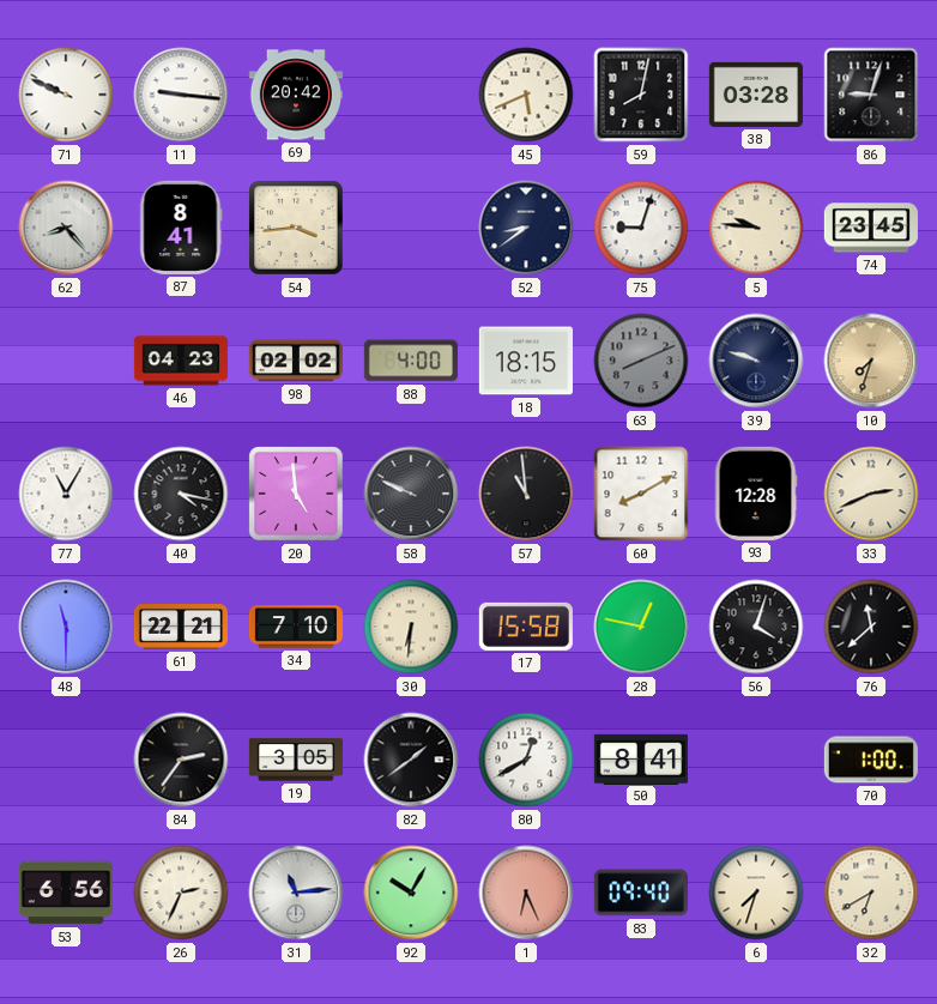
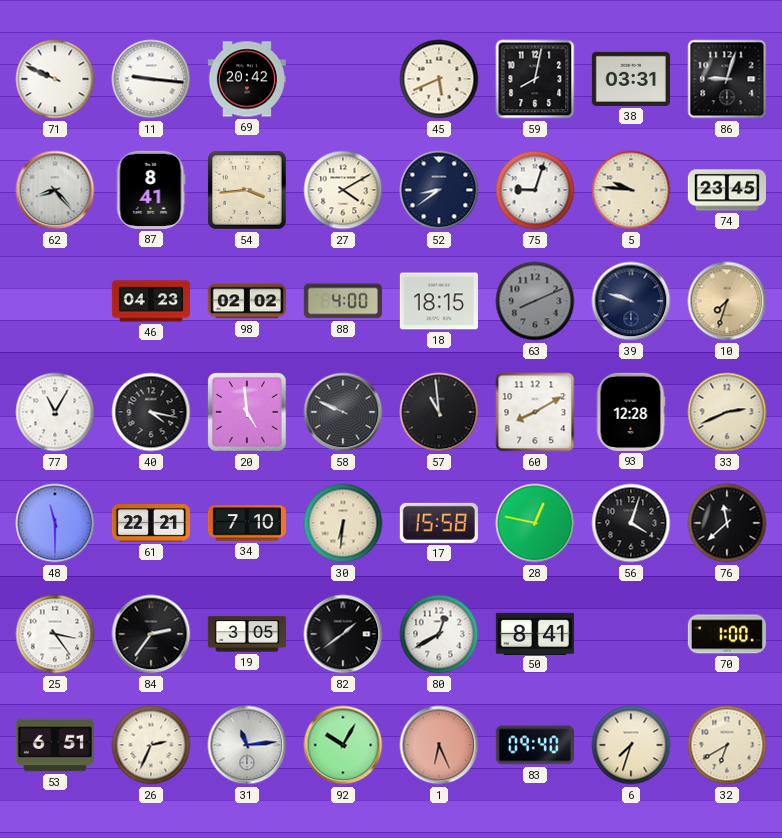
38: 03:28 -> 03:31 (631, 79)
27: none -> 4:10 (343, 190)
25: none -> 3:24 (55, 634)
53: 6:56 -> 6:51 (55, 745)
